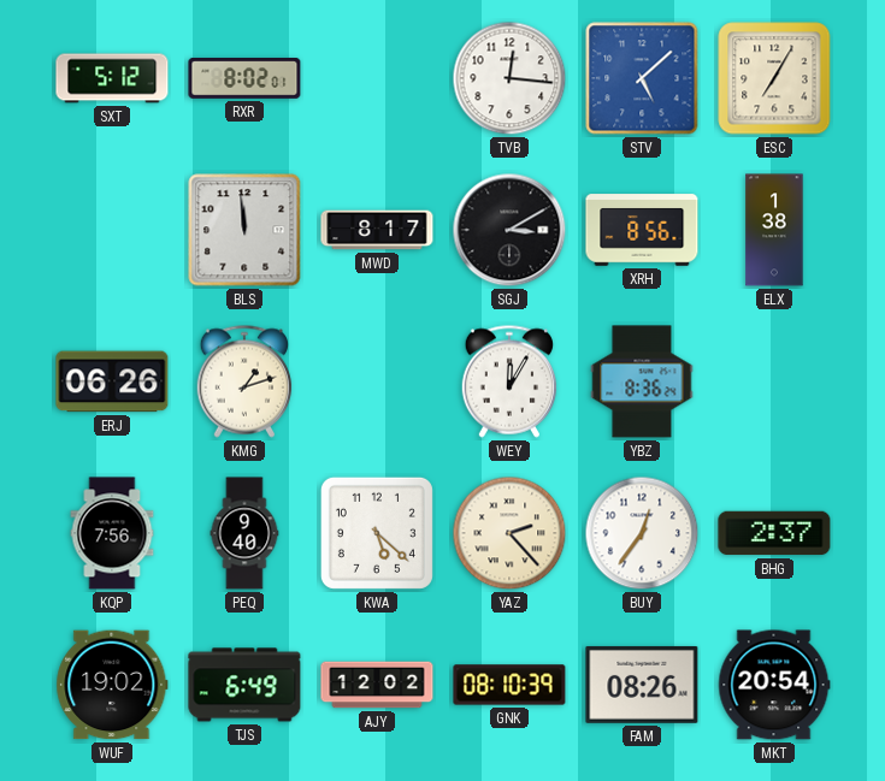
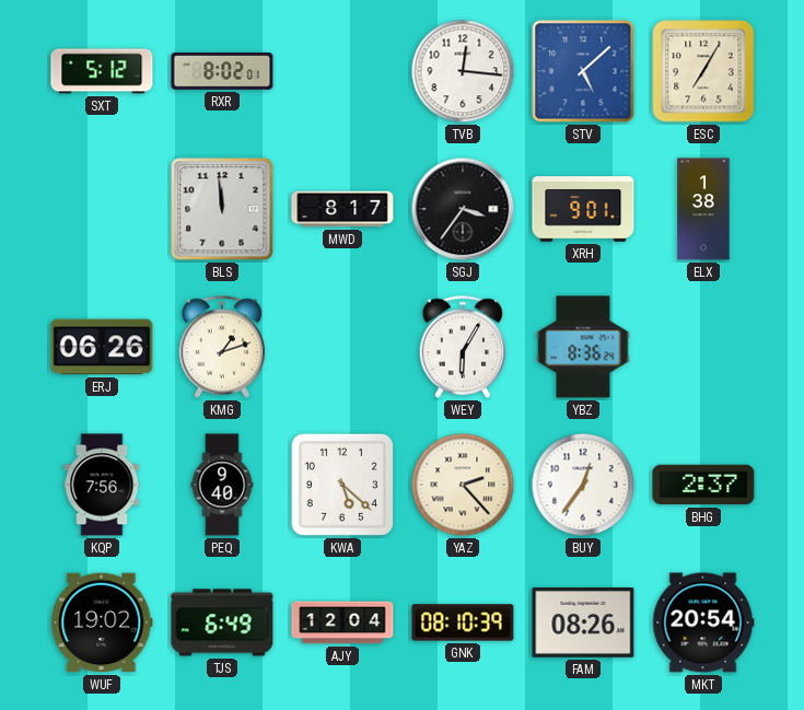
SGJ: 3:10 -> 3:36 (463, 209)
XRH: 8:56 -> 9:01 (583, 209)
WEY: 12:05 -> 6:05 (463, 347)
AJY: 12:02 -> 12:04 (342, 622)
